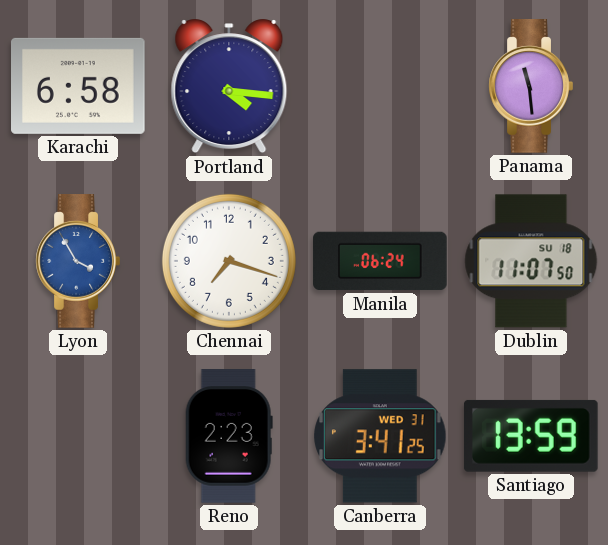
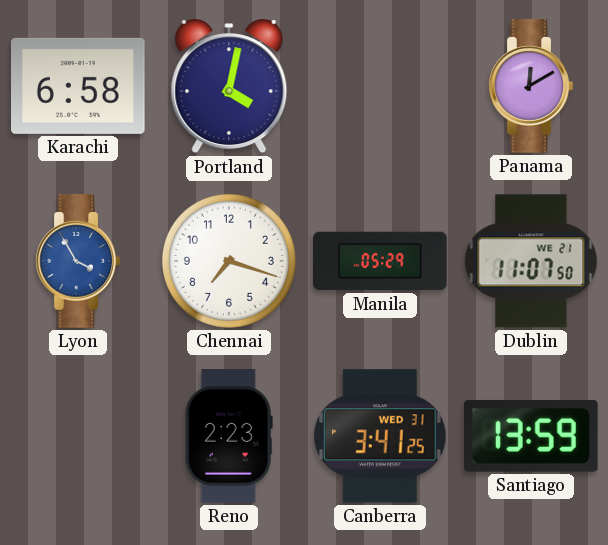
Portland: 4:16 -> 4:02 (229, 86)
Panama: 11:29 -> 12:10 (531, 86)
Manila: 06:24 -> 05:29 (380, 261)
Dublin date: SU 18 -> WE 21 (531, 261)
